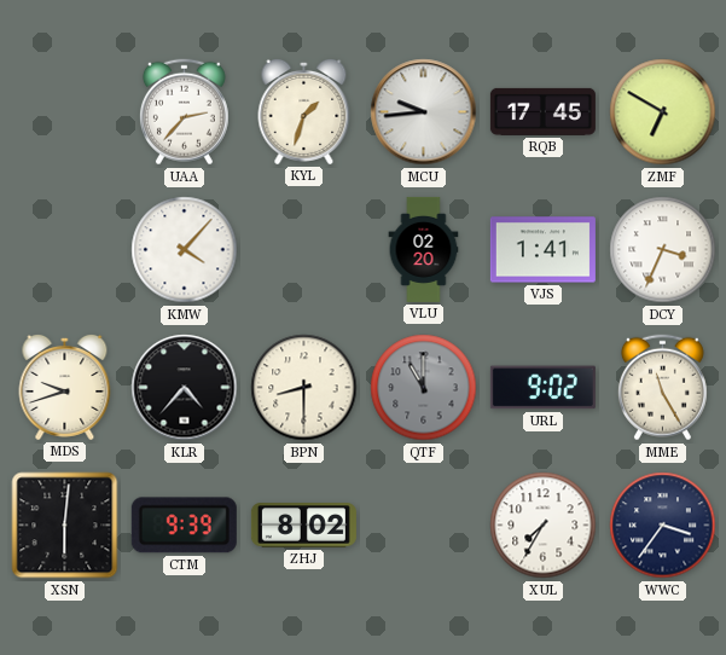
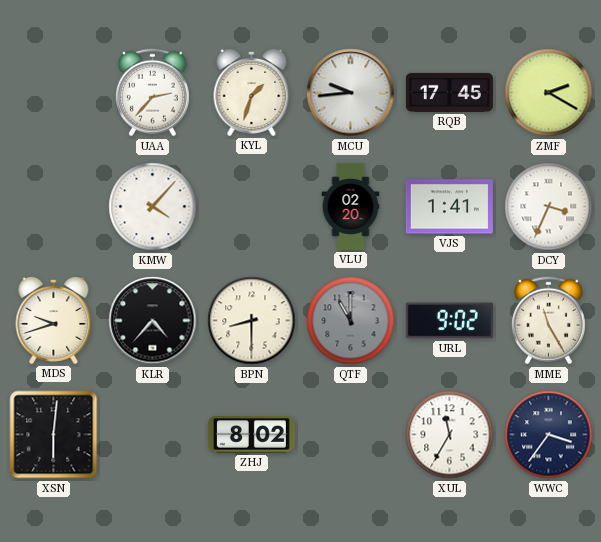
ZMF: 6:50 -> 2:20 (549, 93)
CTM: 9:39 -> none (184, 526)
XUL: 7:35 -> 11:35 (450, 435)
